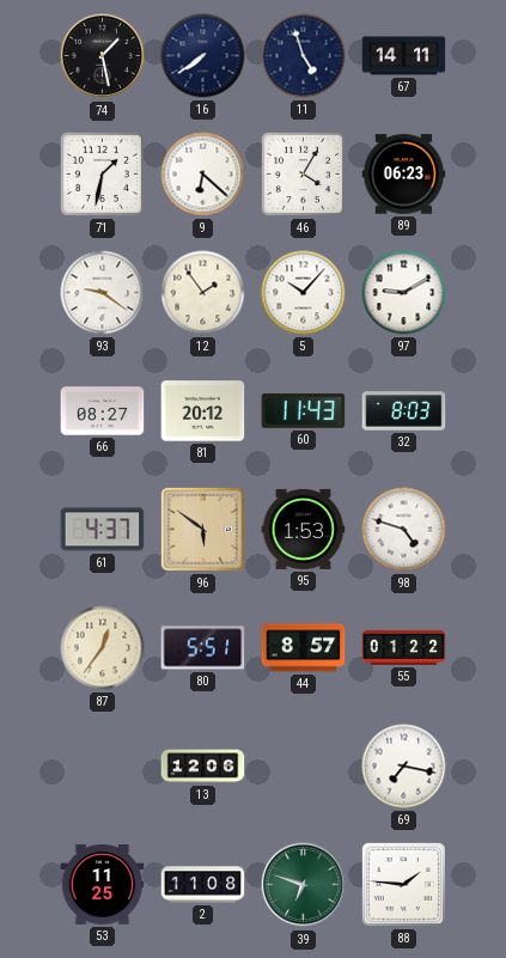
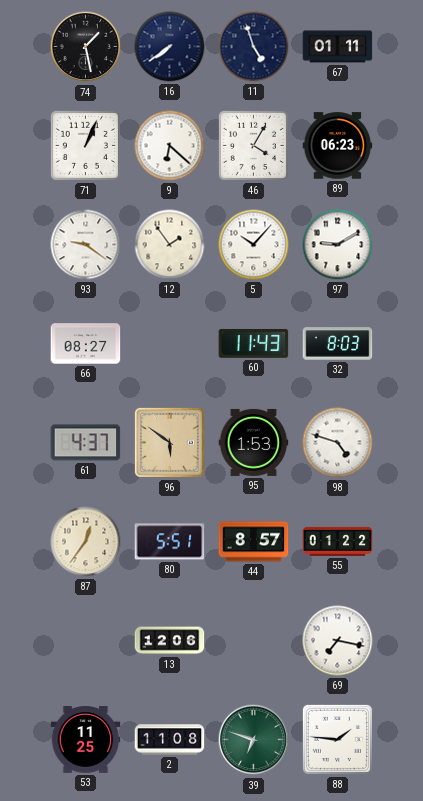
67: 14:11 -> 01:11 (338, 47)
71: 1:32 -> 1:04 (85, 145)
81: 20:12 -> none (203, 411)
